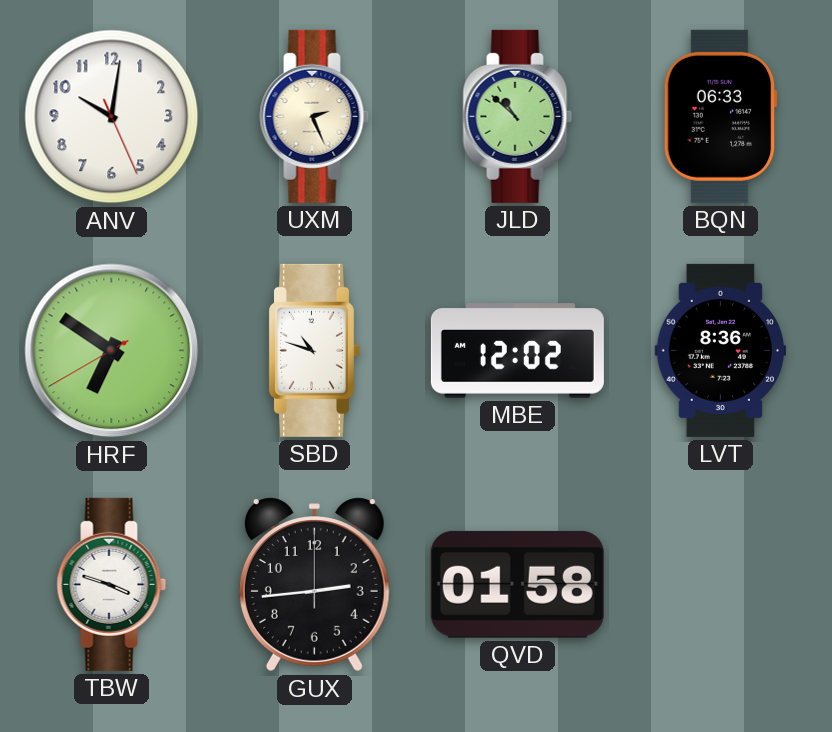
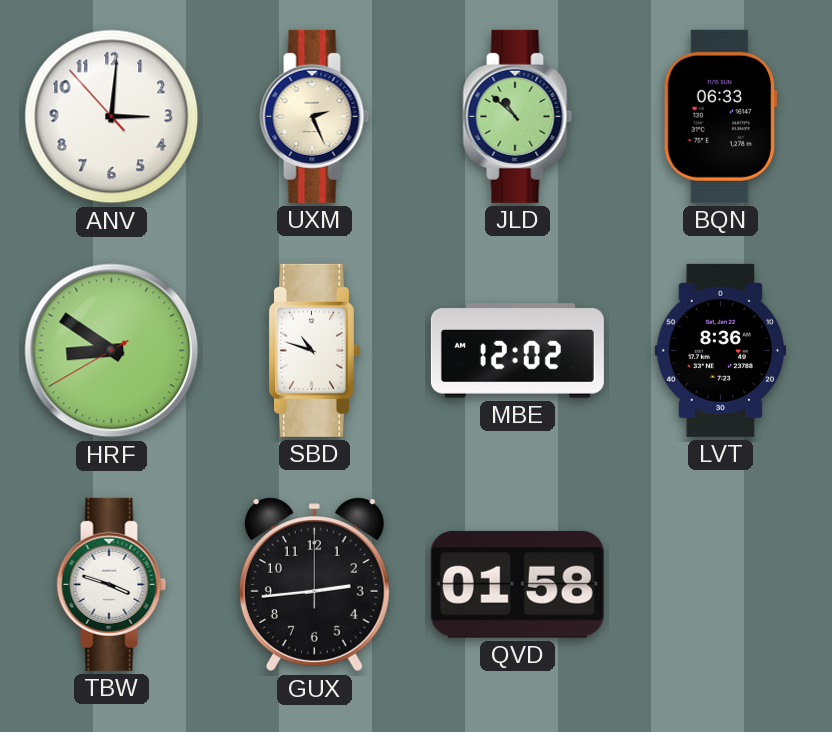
ANV: 10:01 -> 3:00 (112, 117)
HRF: 6:50 -> 8:50 (112, 351)
